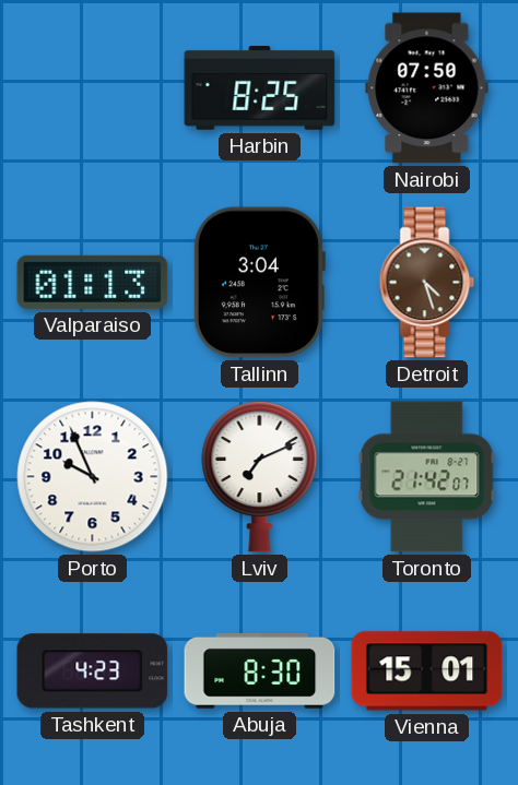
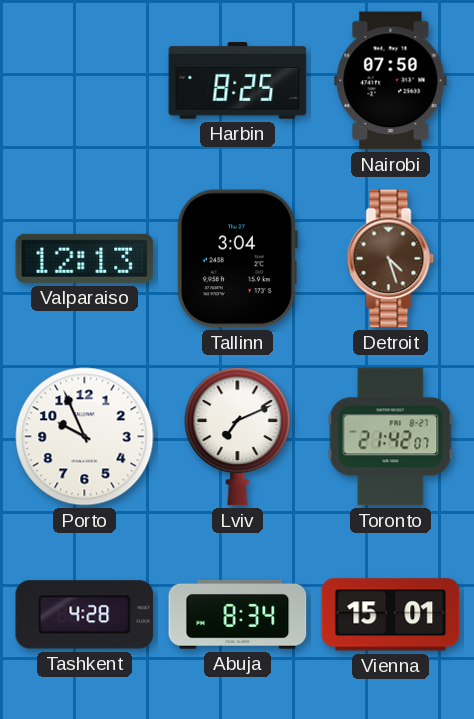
Valparaiso: 01:13 -> 12:13 (85, 258)
Tashkent: 4:23 -> 4:28 (85, 615)
Abuja: 8:30 -> 8:34 (238, 614)
